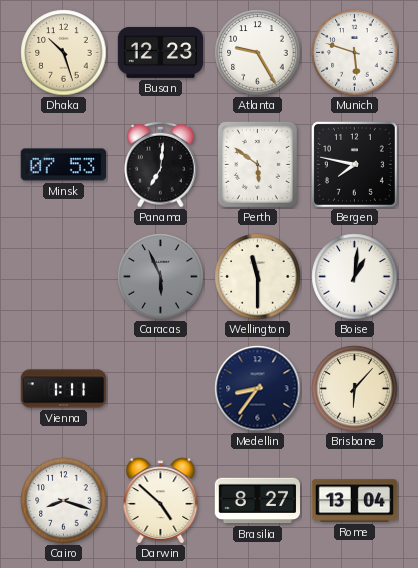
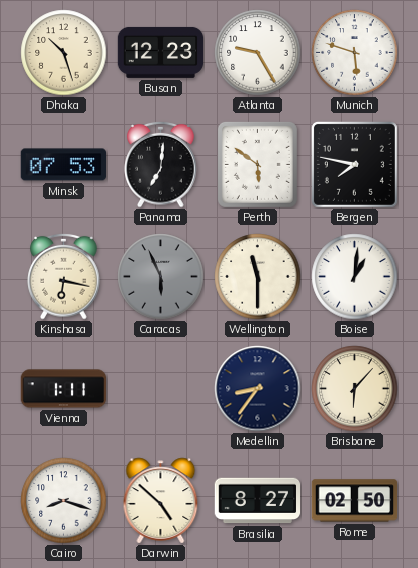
Kinshasa: none -> 6:17 (64, 276)
Rome: 13:04 -> 02:50 (355, 501)
